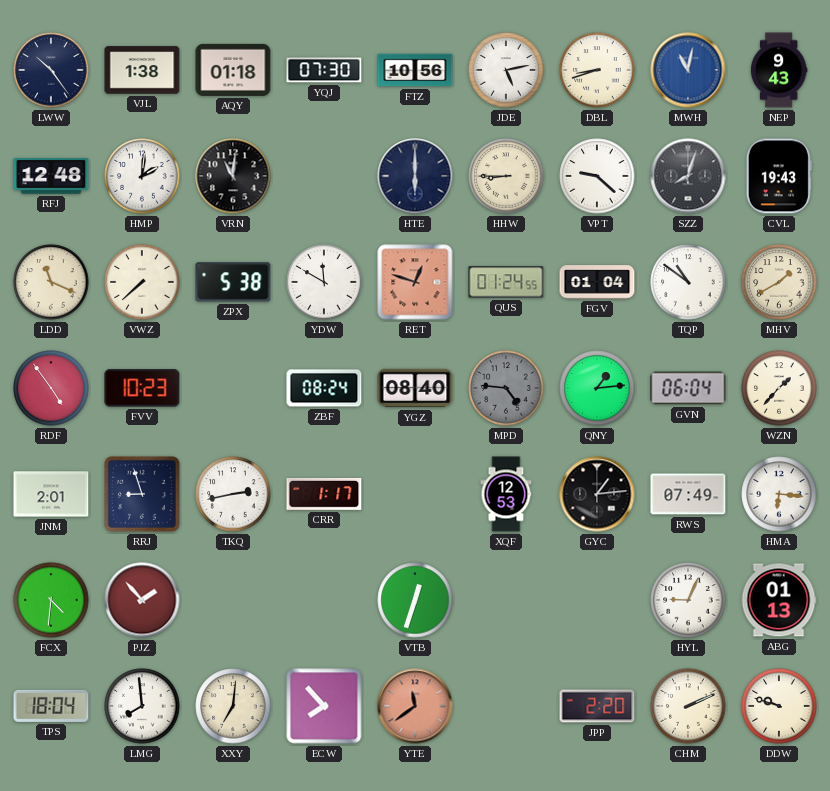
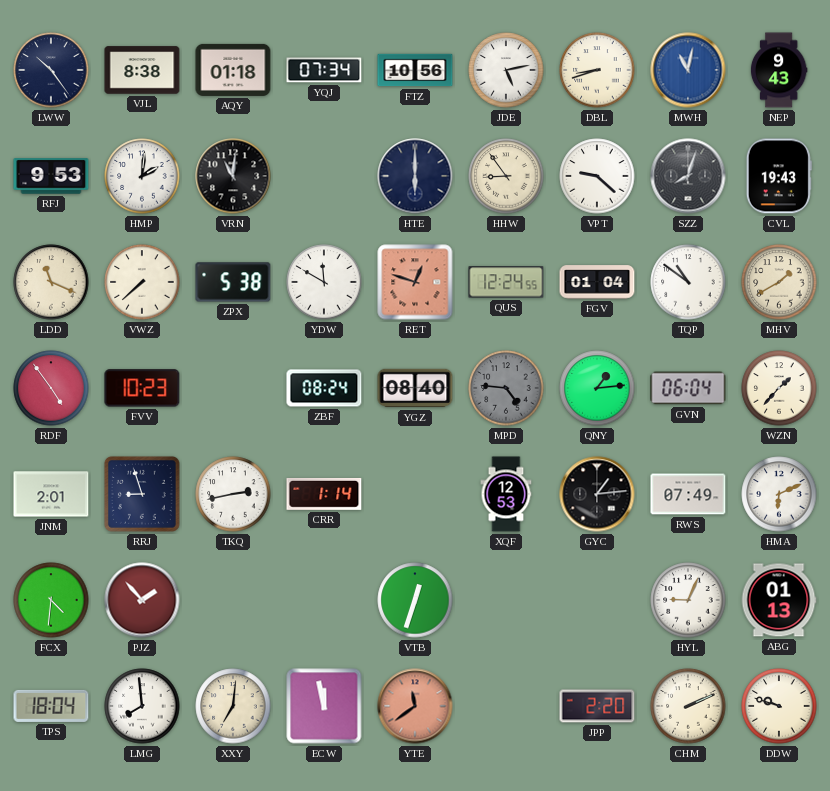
VJL: 1:38 -> 8:38 (142, 70)
YQJ: 07:30 -> 07:34 (324, 70)
RFJ: 12:48 -> 9:53 (51, 176)
HHW: 8:45 -> 8:54 (506, 176)
QUS: 01:24 -> 12:24 (506, 282)
CRR: 1:17 -> 1:14 (324, 494)
HMA: 6:16 -> 6:11 (779, 494)
ECW: 7:53 -> 11:58 (324, 706)
